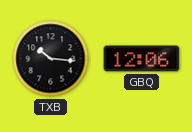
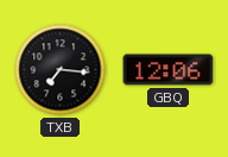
TXB: 10:16 -> 7:16 (61, 70)
